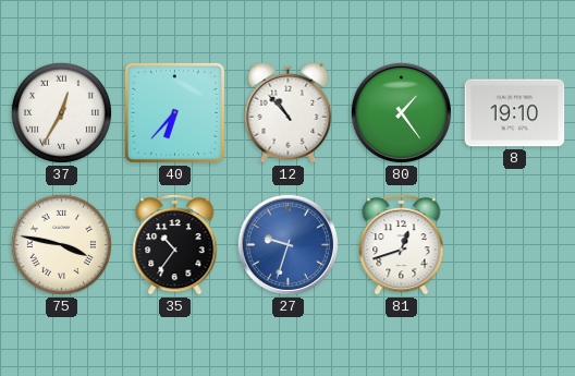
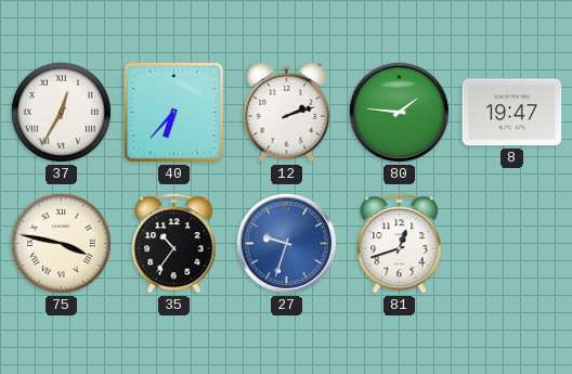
12: 10:53 -> 2:12 (287, 112)
80: 1:24 -> 1:46 (399, 112)
8: 19:10 -> 19:47 (512, 113)
